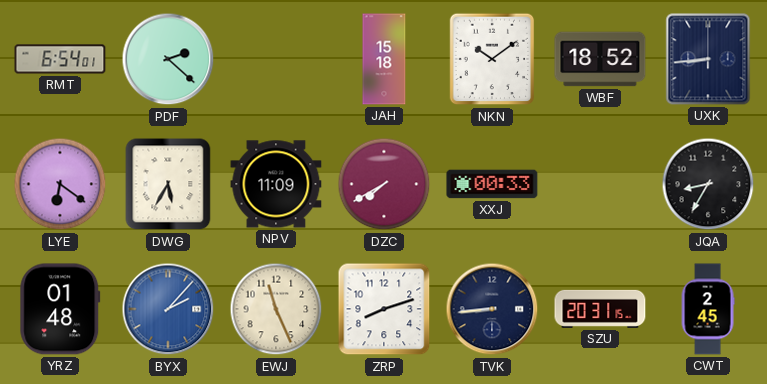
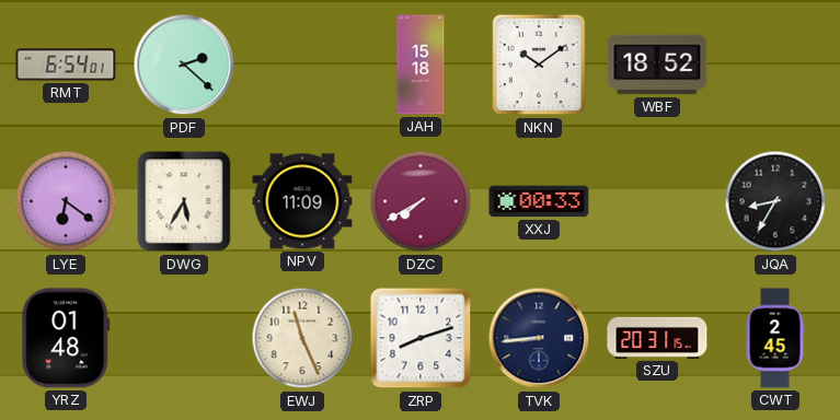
UXK: 8:44 -> none (708, 59)
BYX: 2:07 -> none (168, 309)
